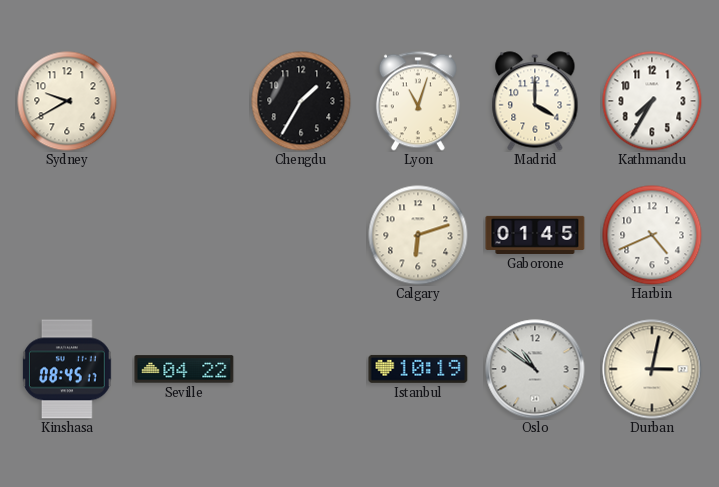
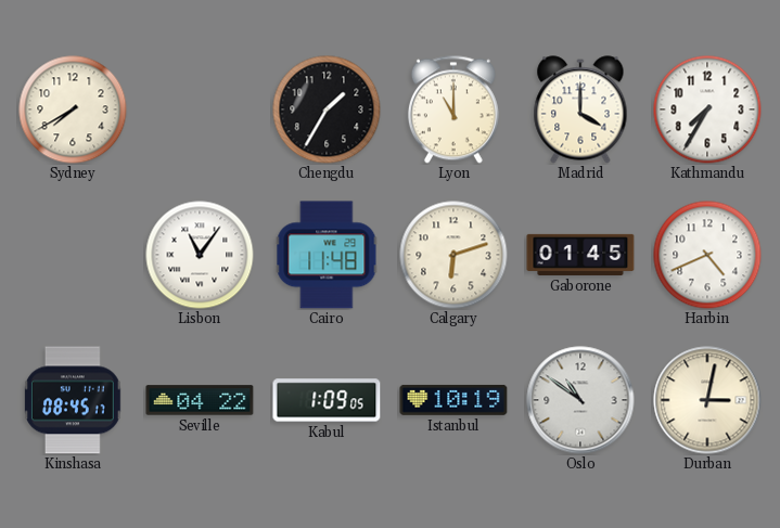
Sydney: 9:40 -> 7:40 (73, 110)
Lyon: 11:03 -> 11:00 (453, 110)
Lisbon: none -> 11:06 (200, 255)
Cairo: none -> 11:48 (327, 255)
Kabul: none -> 1:09 (327, 400)
